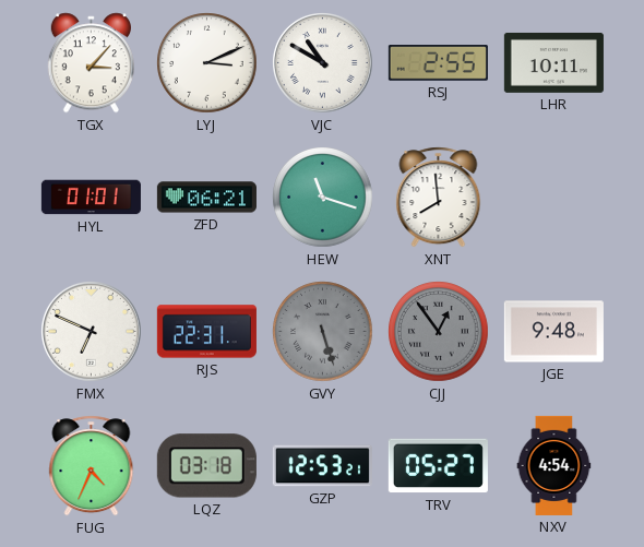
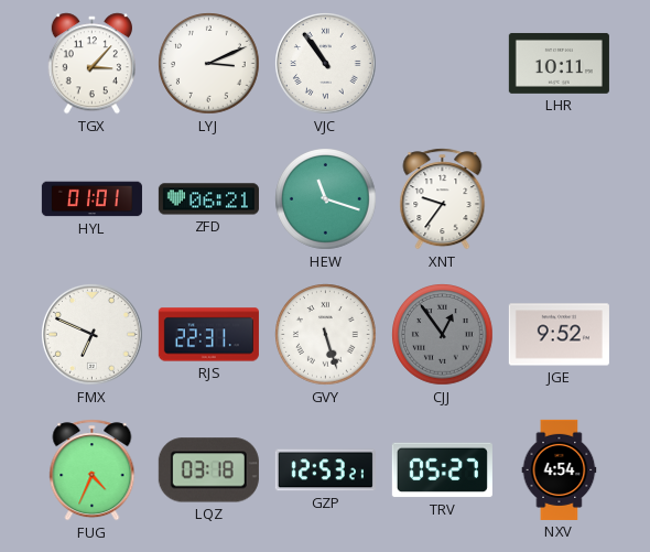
VJC: 10:50 -> 10:54 (326, 64)
RSJ: 2:55 -> none (438, 63)
XNT: 7:59 -> 9:36 (443, 199)
GVY dial: grey -> white (326, 335)
JGE: 9:48 -> 9:52 (559, 335)
